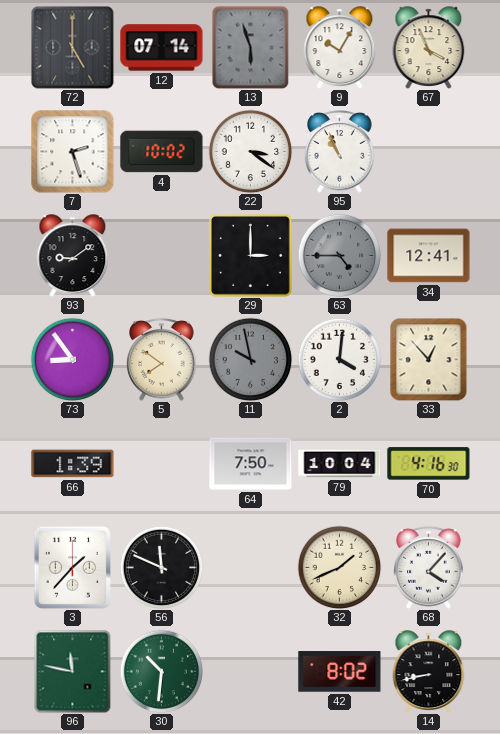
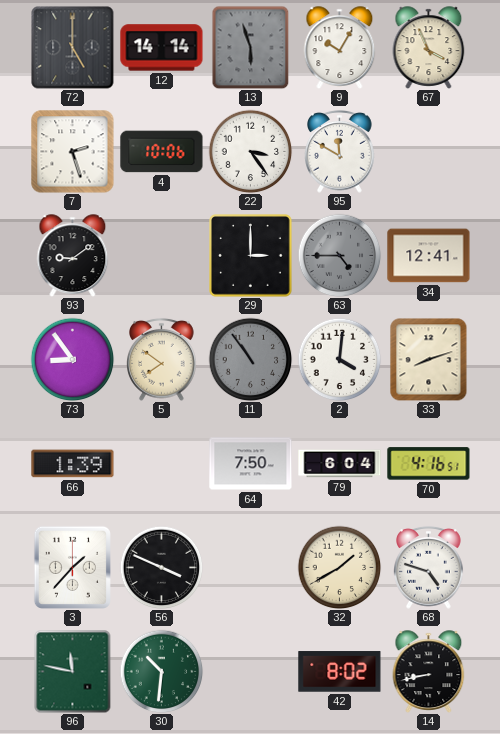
12: 07:14 -> 14:14 (162, 48)
4: 10:02 -> 10:06 (162, 152)
22: 3:21 -> 3:24 (250, 151)
95: 10:56 -> 11:50 (340, 152)
11: 9:58 -> 10:54 (250, 359)
33: 12:53 -> 8:12 (429, 359)
79: 10:04 -> 6:04 (340, 464)
70: 4:16:30 -> 4:16:51 (429, 464)
56: 11:49 -> 3:49 (161, 567)
32: 1:41 -> 1:40 (339, 567)
68: 4:07 -> 4:48 (429, 568)
